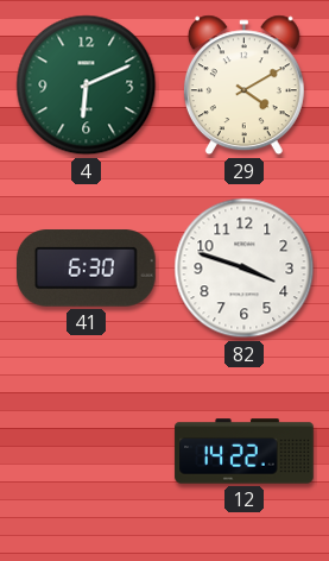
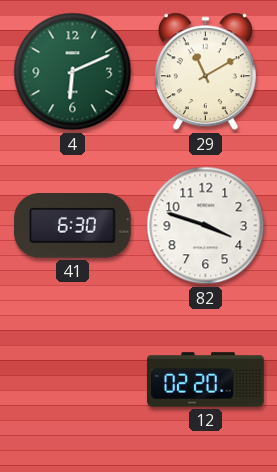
29: 4:10 -> 11:10 (205, 72)
12: 14:22 -> 02:20 (206, 380)
